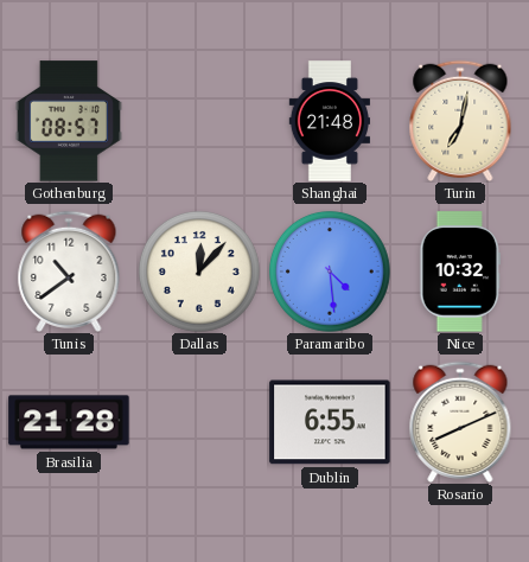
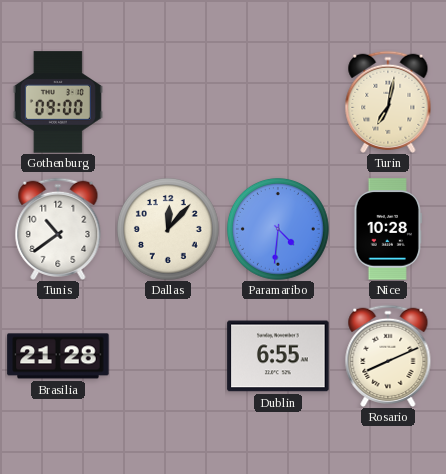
Gothenburg: 08:57 -> 09:00 (58, 102)
Shanghai: 21:48 -> none (329, 121)
Paramaribo: 4:29 -> 4:31 (278, 229)
Nice: 10:32 -> 10:28 (387, 229)
